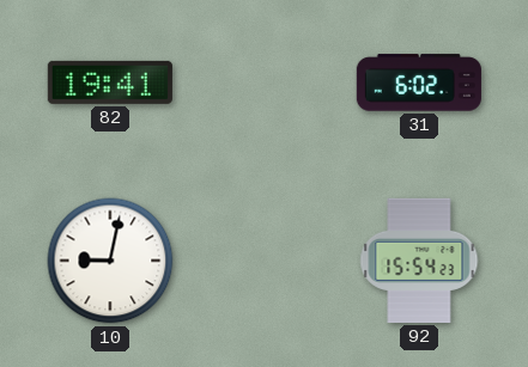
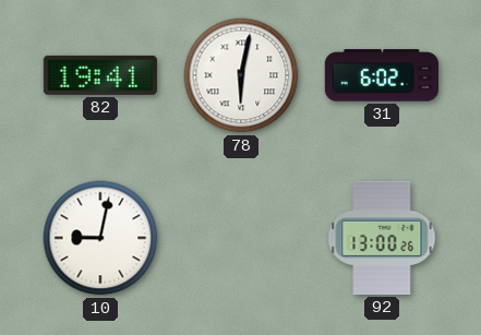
78: none -> 6:02 (241, 75)
92: 15:54 -> 13:00 (382, 238)
